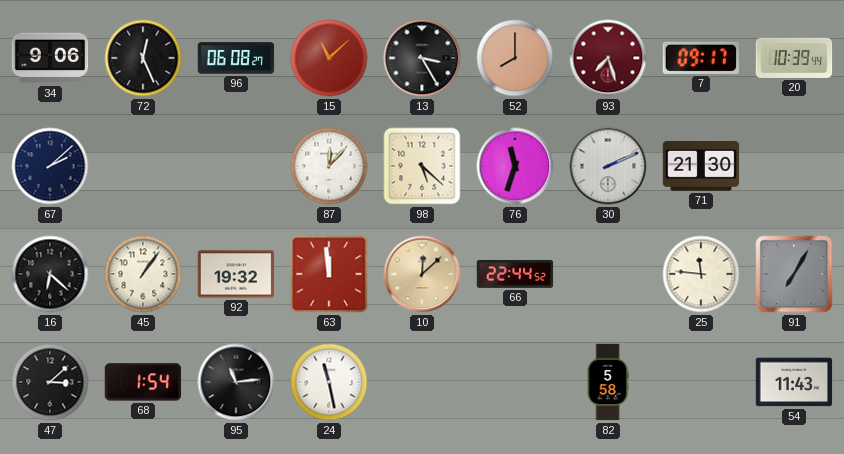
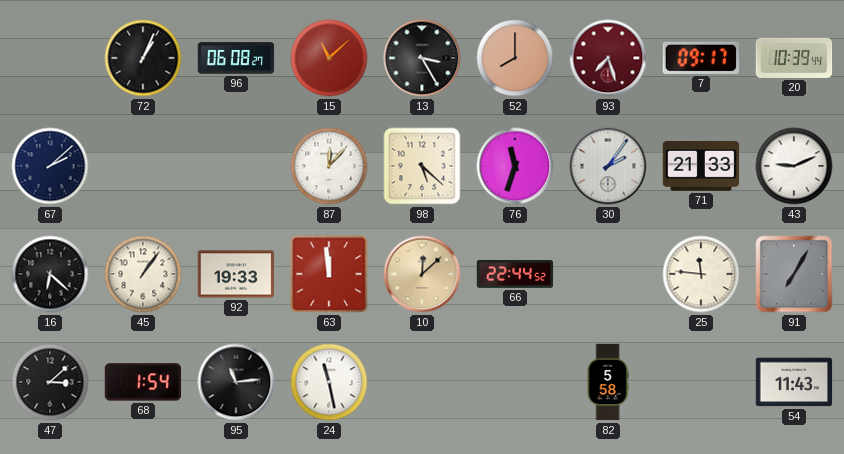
34: 9:06 -> none (50, 58)
72: 12:26 -> 1:04 (143, 58)
30: 2:11 -> 2:06 (608, 166)
71: 21:30 -> 21:33 (701, 166)
43: none -> 9:11 (794, 166)
92: 19:32 -> 19:33 (236, 274)
